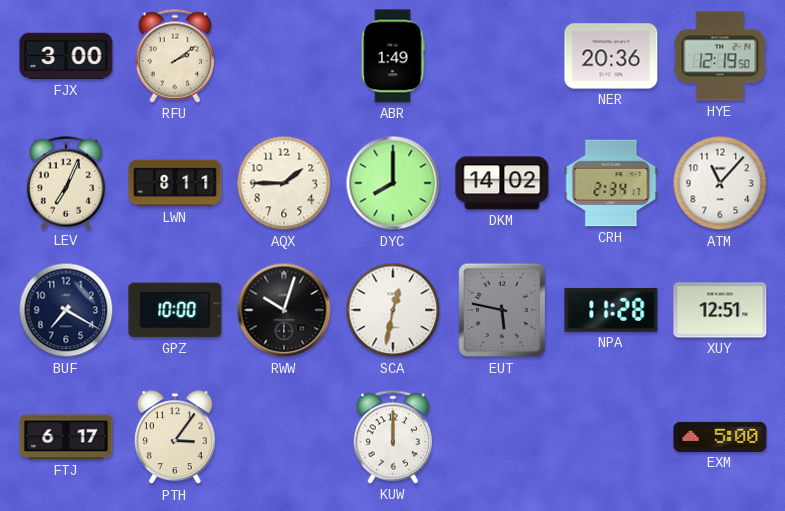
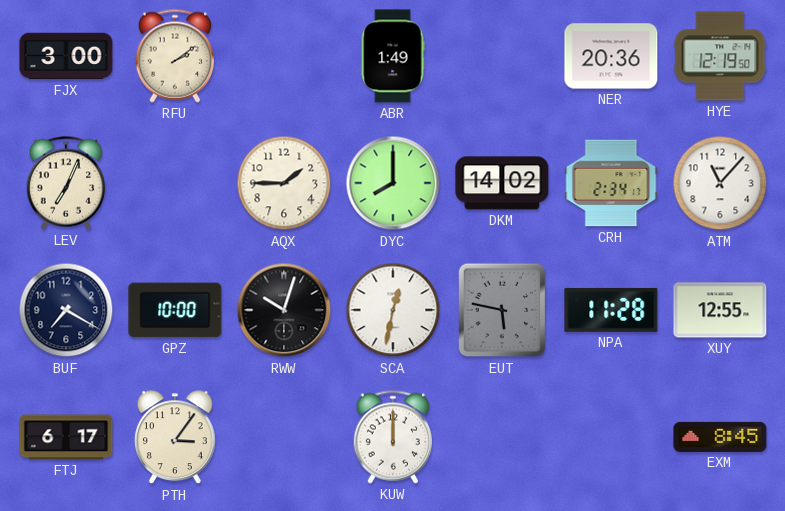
LWN: 8:11 -> none (175, 183)
XUY: 12:51 -> 12:55 (720, 310)
EXM: 5:00 -> 8:45 (720, 437)
